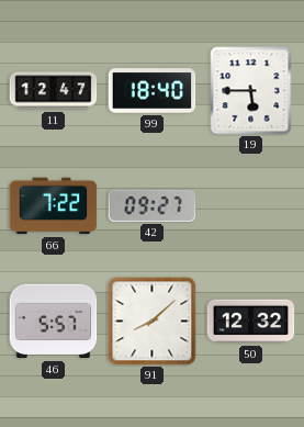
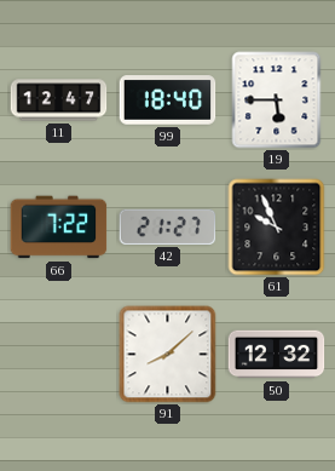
42: 09:27 -> 21:27 (168, 226)
61: none -> 9:56 (277, 228)
46: 5:57 -> none (54, 322)
